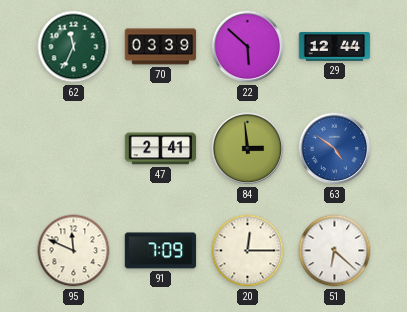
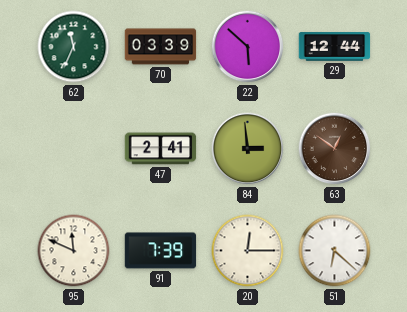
63: 4:51 -> 12:51 (335, 149)
63 dial: blue -> brown (335, 149)
91: 7:09 -> 7:39 (161, 251)
